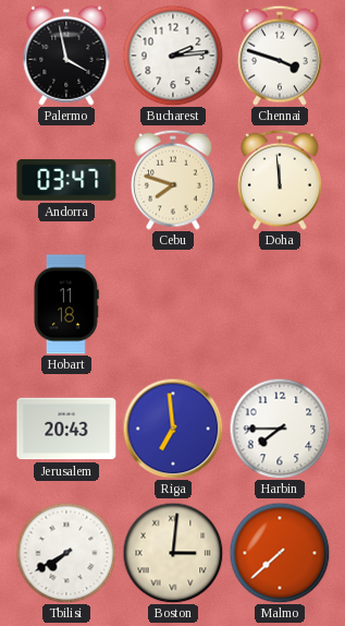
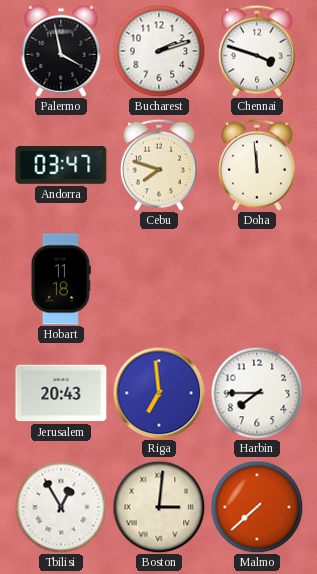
Bucharest: 2:14 -> 2:12 (159, 51)
Tbilisi: 7:40 -> 12:55 (61, 507)
